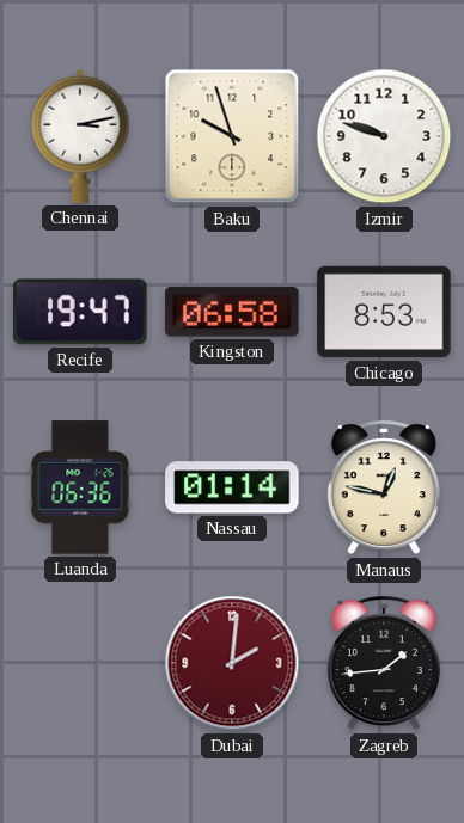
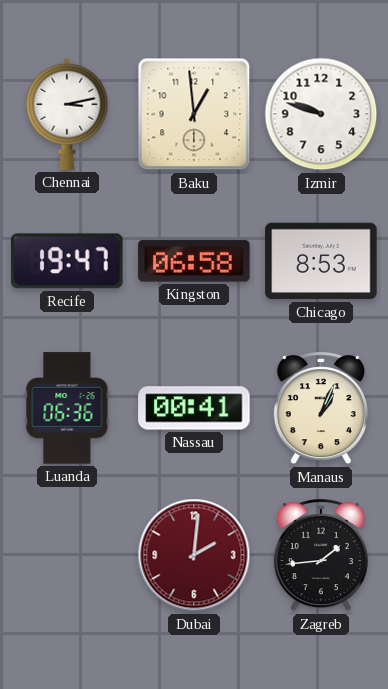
Baku: 9:57 -> 12:59 (194, 114)
Nassau: 01:14 -> 00:41 (194, 408)
Manaus: 12:47 -> 1:04 (321, 409)
